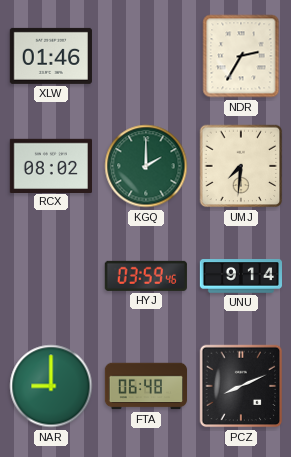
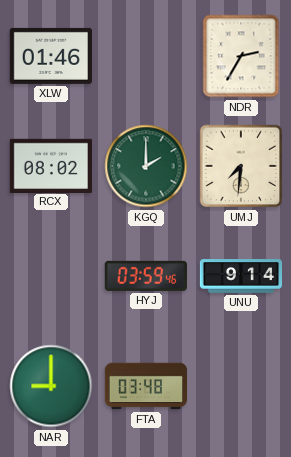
FTA: 06:48 -> 03:48 (146, 386)
PCZ: 8:11 -> none (241, 386)
